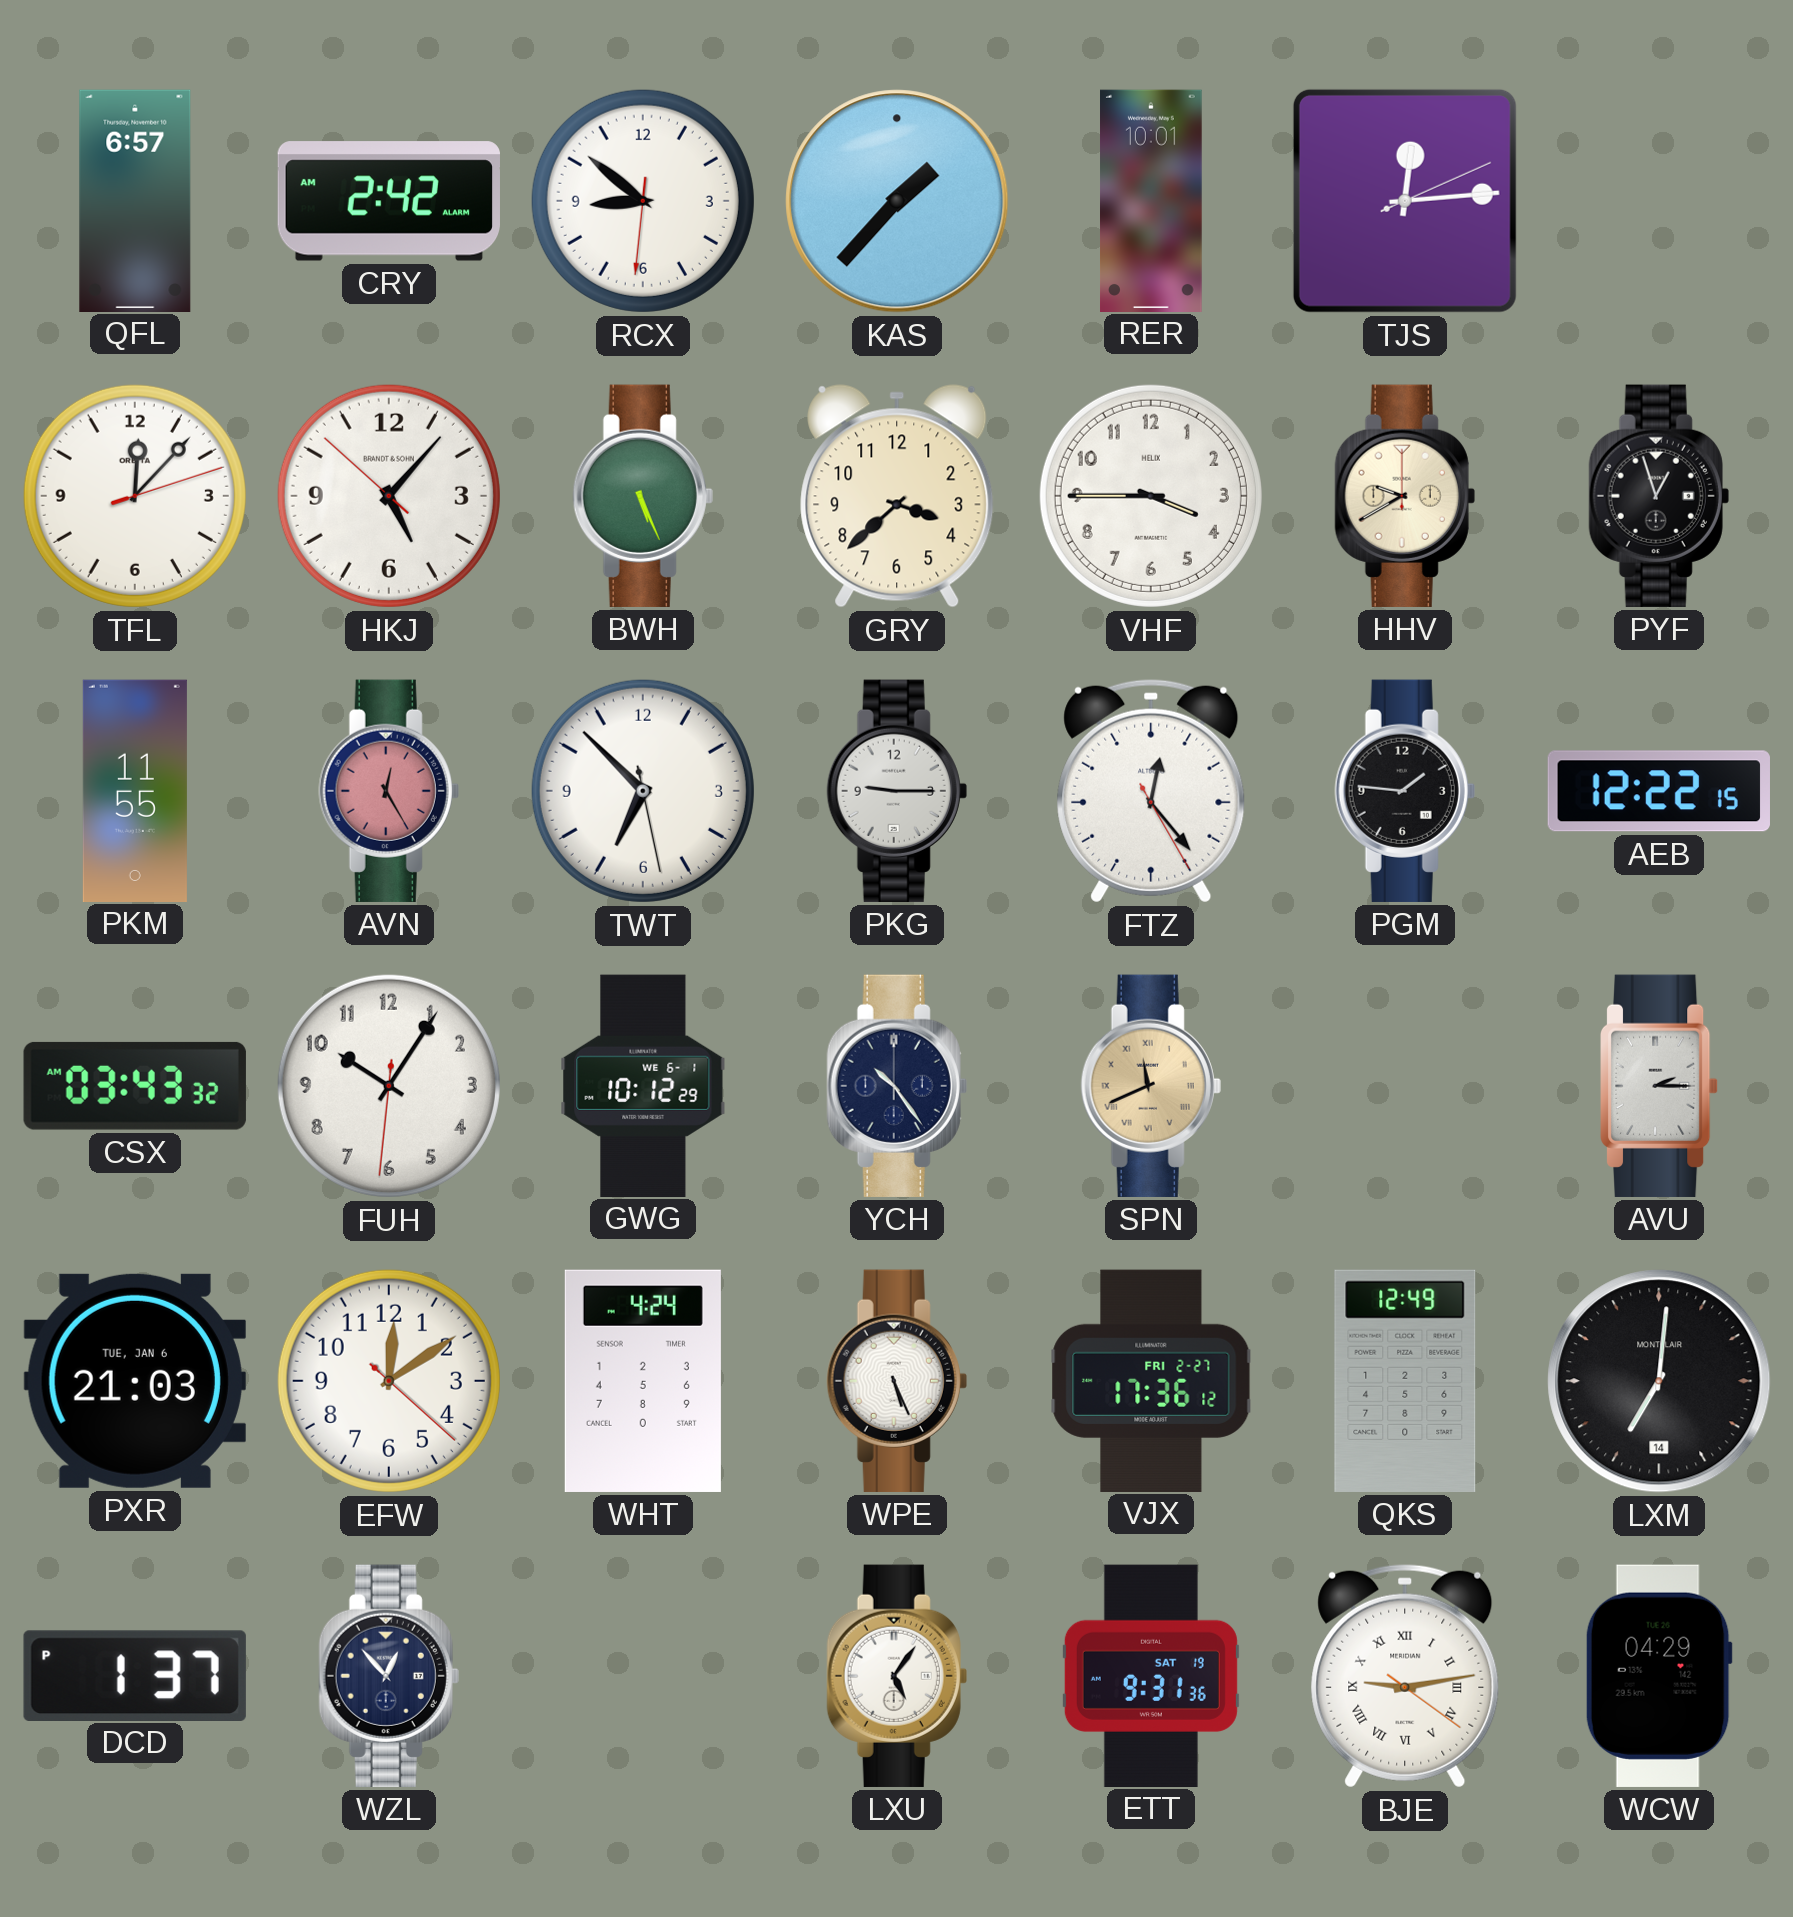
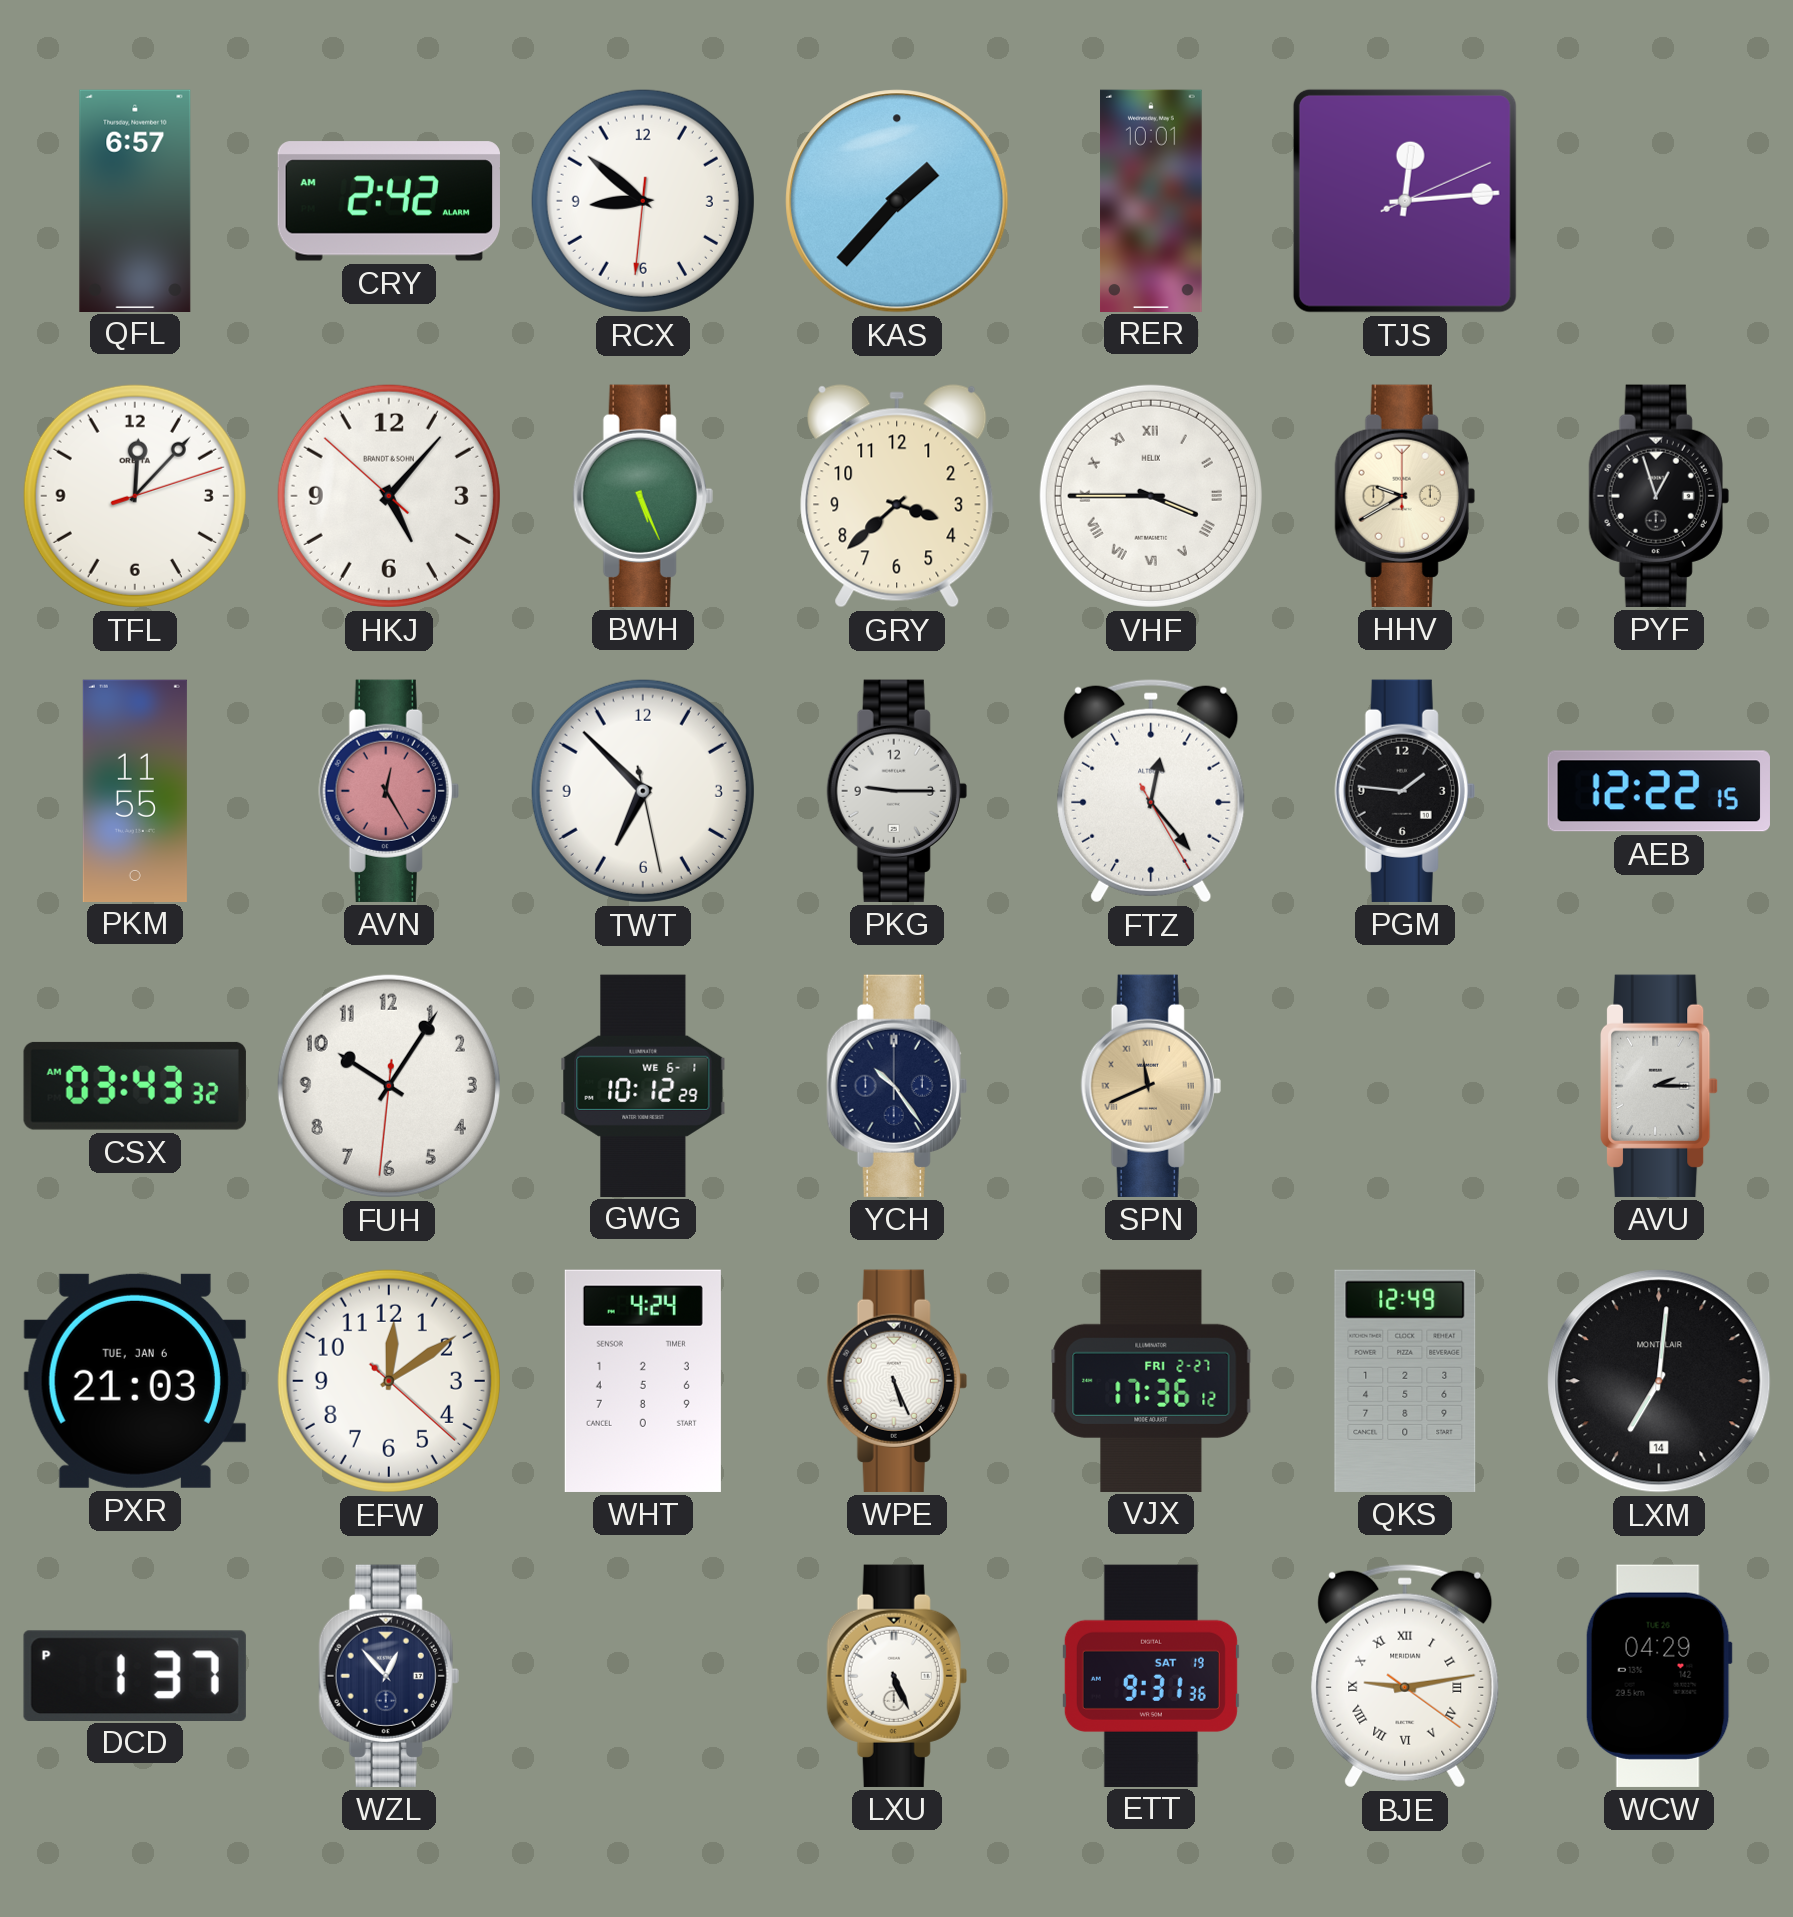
VHF numerals: Arabic -> Roman (1151, 496)
LXU: 5:06 -> 5:26 (897, 1676)
